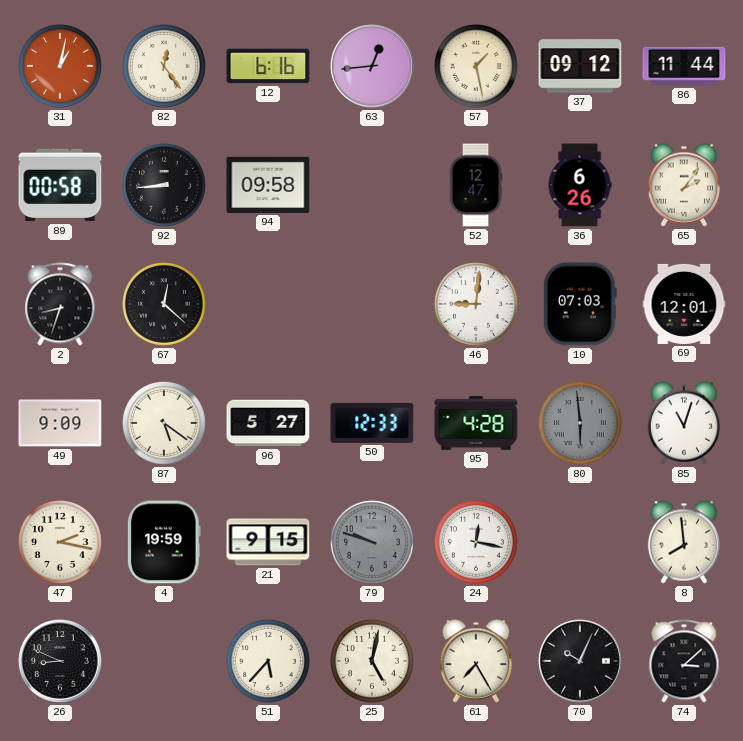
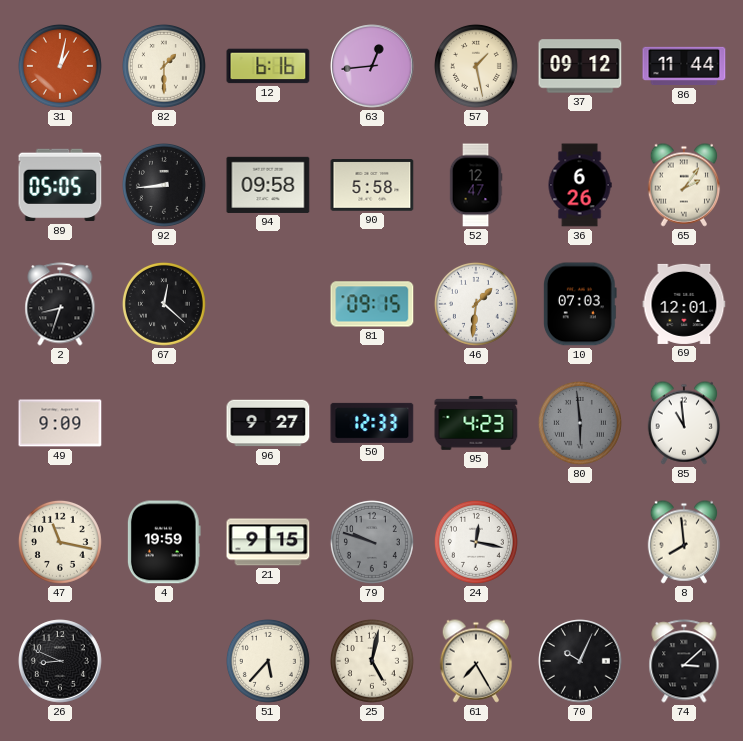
82: 12:24 -> 1:30 (164, 66)
89: 00:58 -> 05:05 (60, 185)
90: none -> 5:58 (372, 185)
81: none -> 09:15 (372, 304)
46: 9:01 -> 1:31 (476, 304)
87: 5:21 -> none (164, 423)
96: 5:27 -> 9:27 (268, 423)
95: 4:28 -> 4:23 (476, 423)
85: 11:03 -> 10:59 (684, 423)
47: 2:17 -> 11:17 (60, 542)
